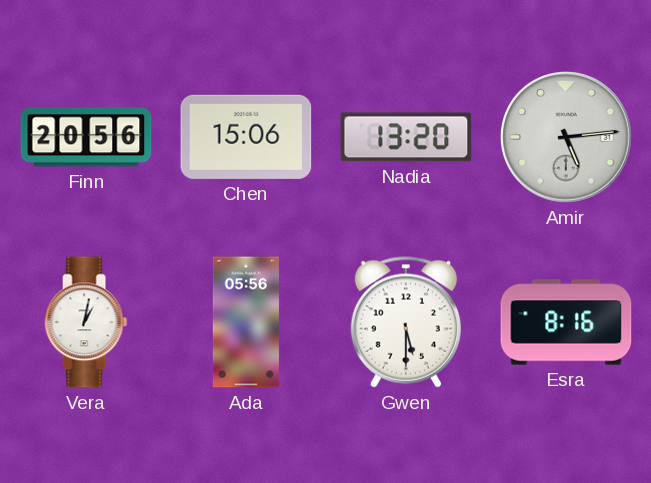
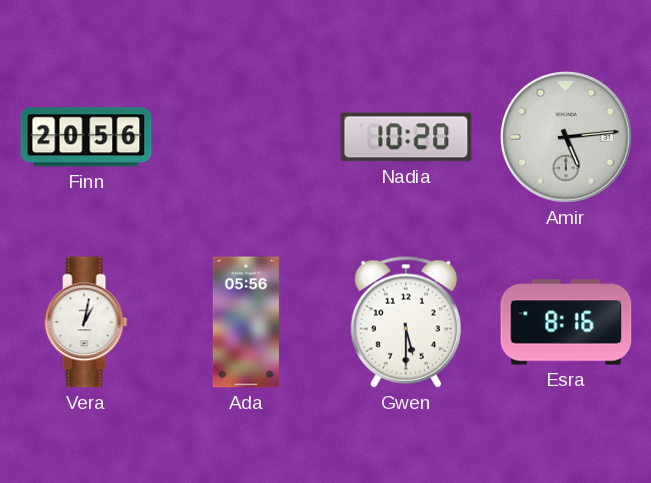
Chen: 15:06 -> none (246, 137)
Nadia: 13:20 -> 10:20 (406, 137)
